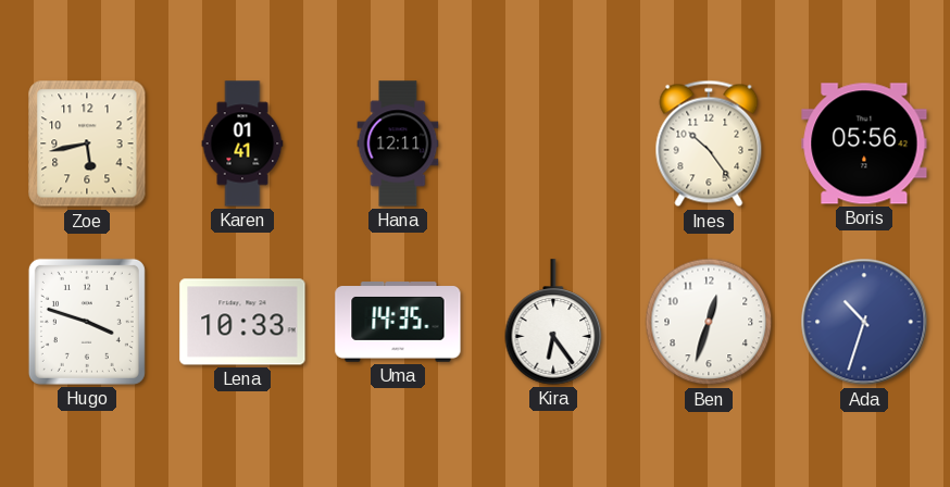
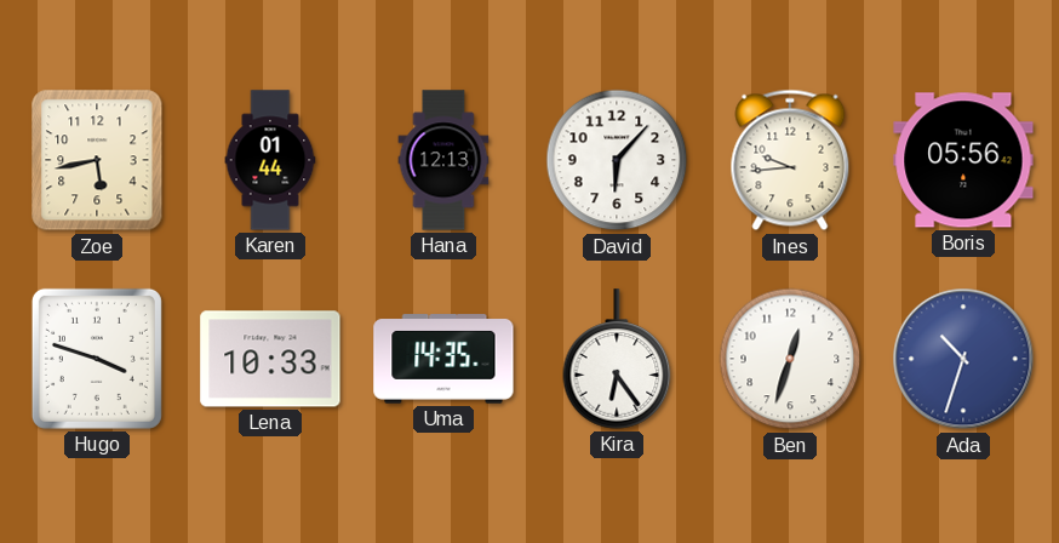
Karen: 01:41 -> 01:44 (270, 160)
Hana: 12:11 -> 12:13 (443, 160)
David: none -> 6:07 (617, 160)
Ines: 10:24 -> 9:44 (790, 160)
